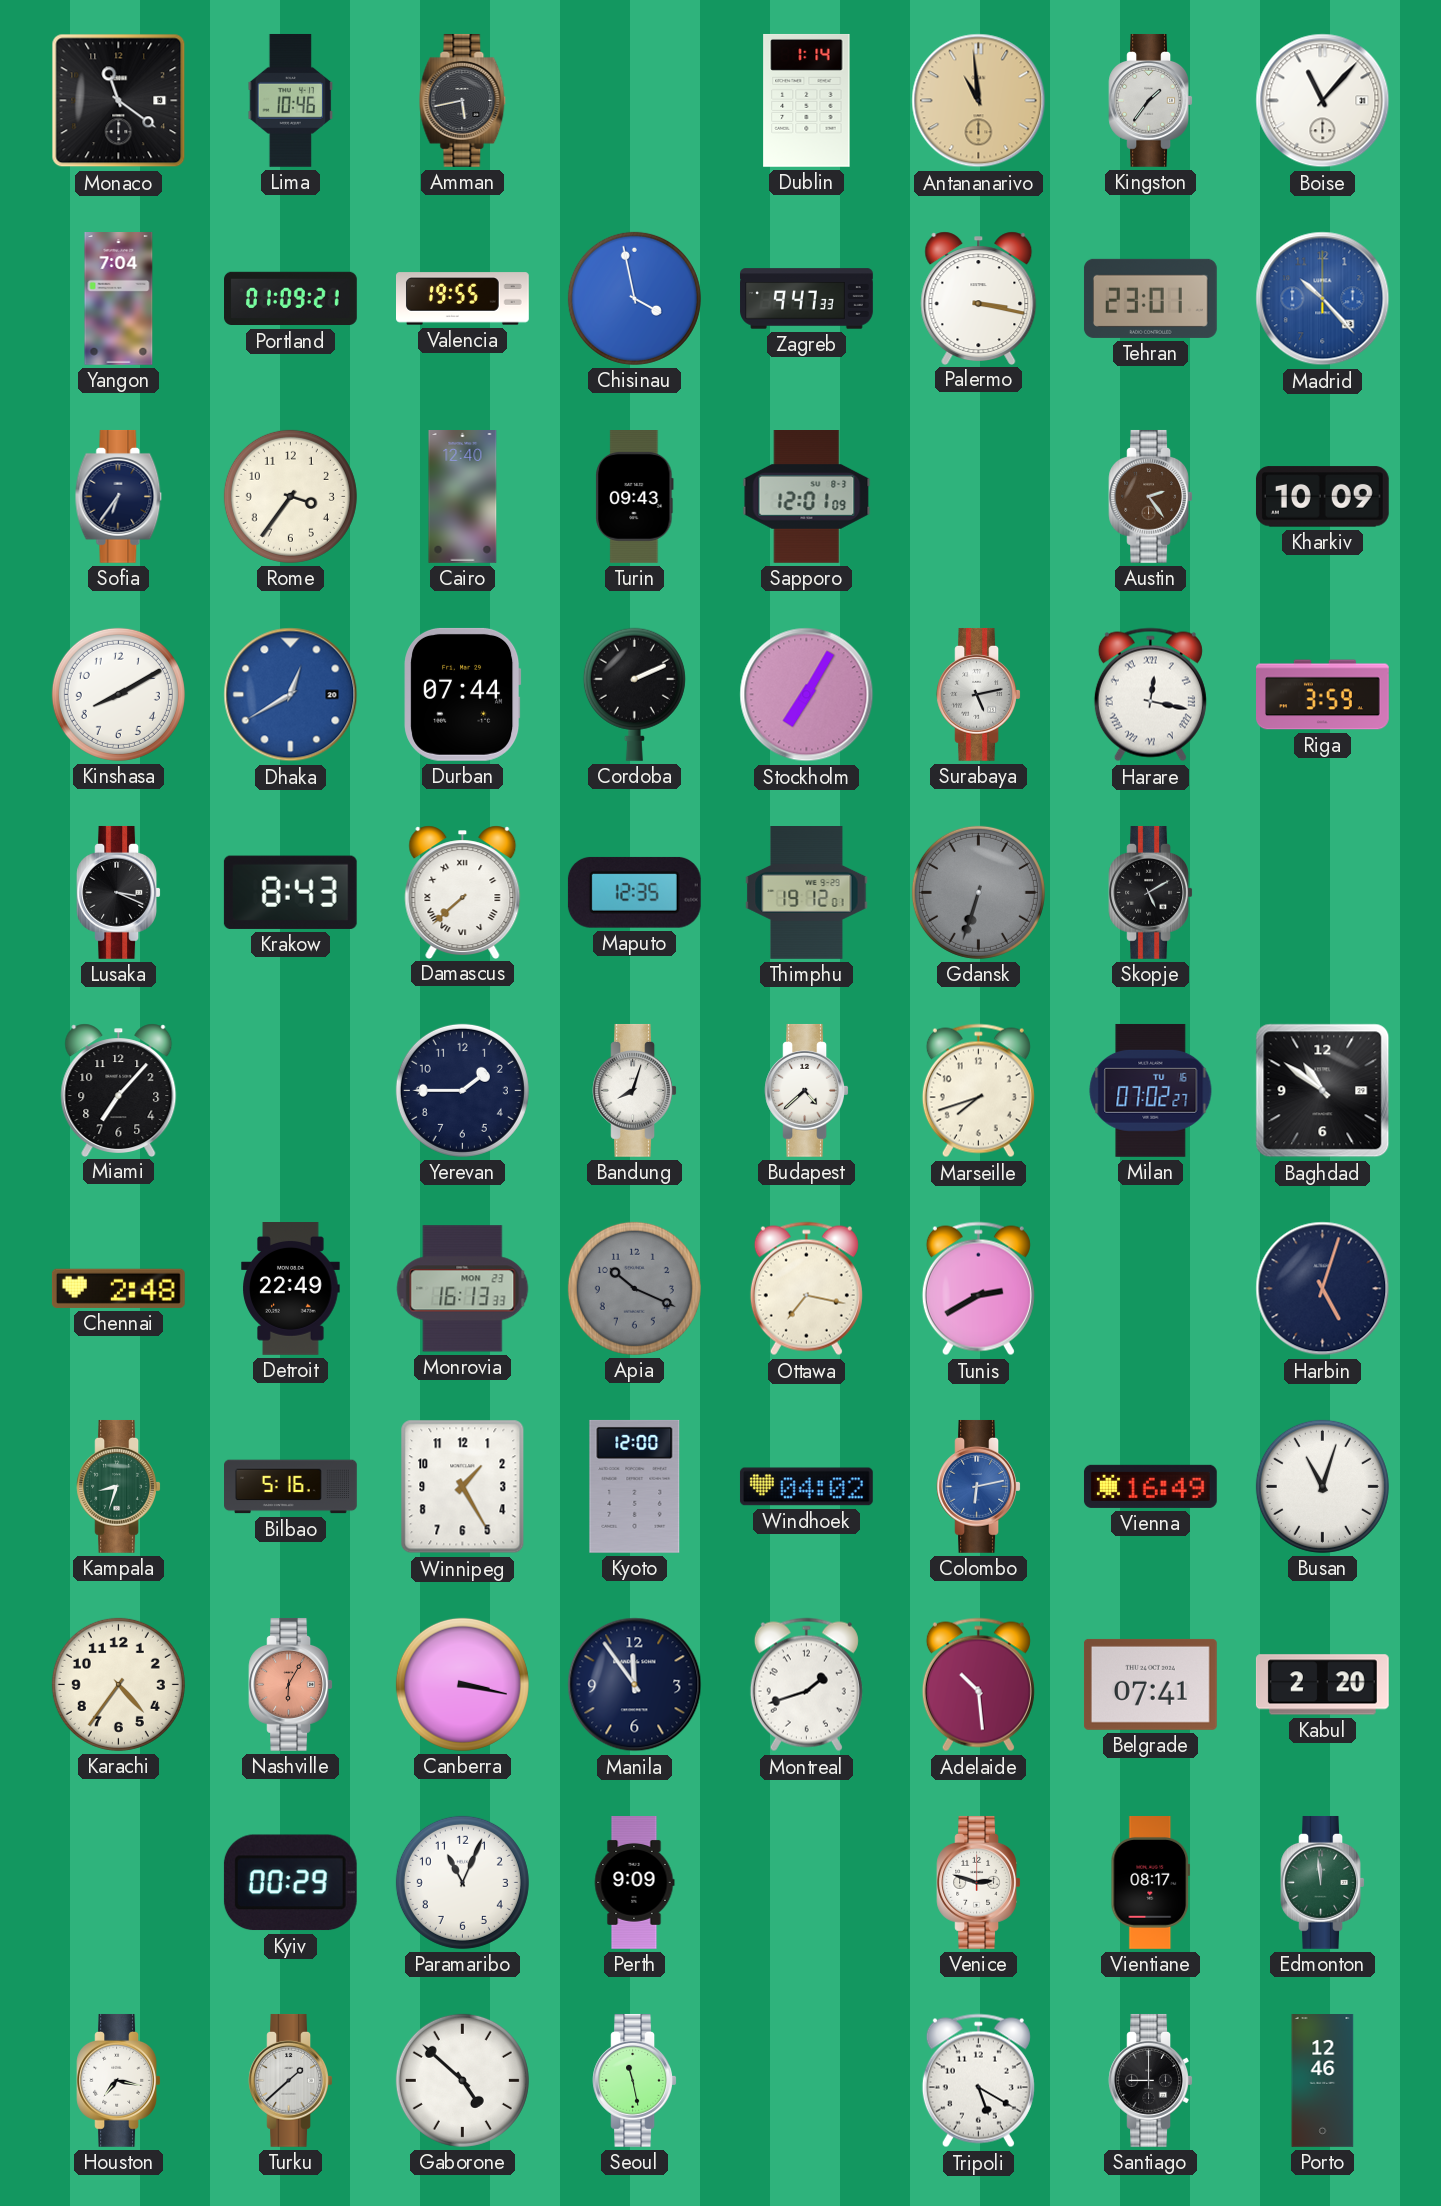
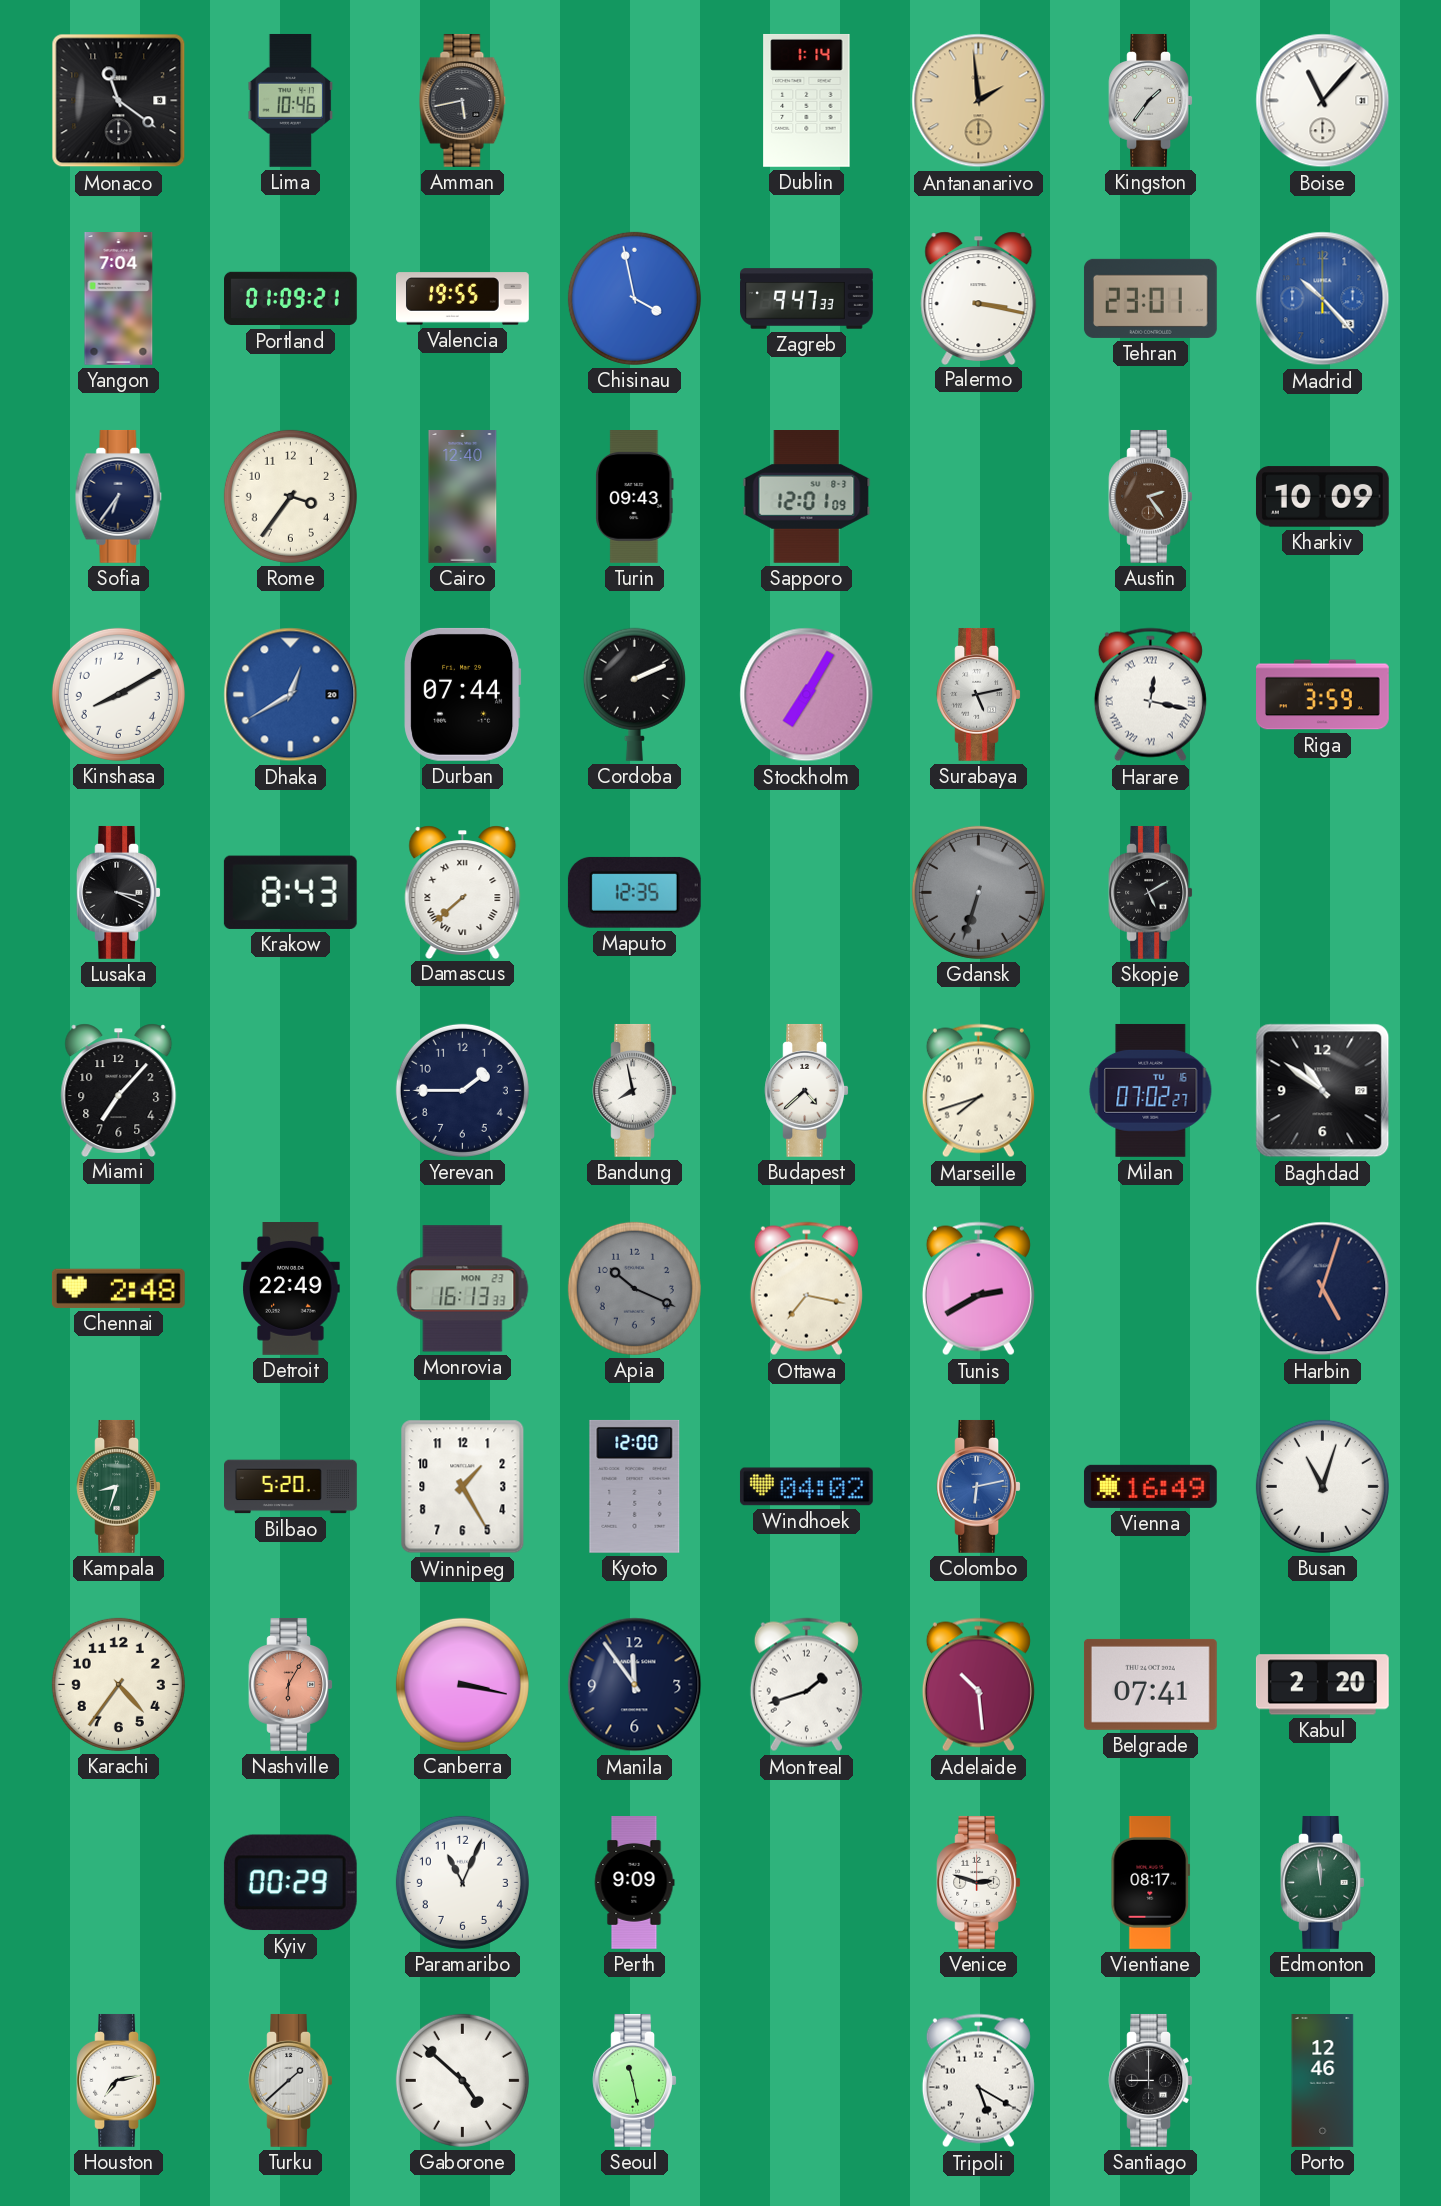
Antananarivo: 10:59 -> 1:59 (979, 101)
Thimphu: 19:12 -> none (807, 893)
Bandung: 8:03 -> 7:58 (635, 1090)
Bilbao: 5:16 -> 5:20 (291, 1487)
Houston: 7:17 -> 7:13 (119, 2080)
